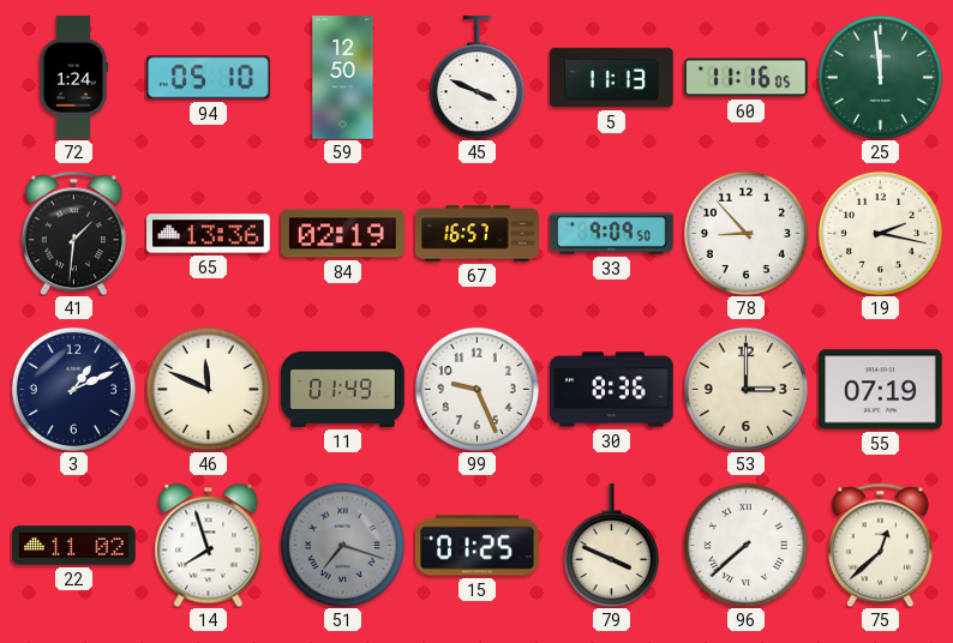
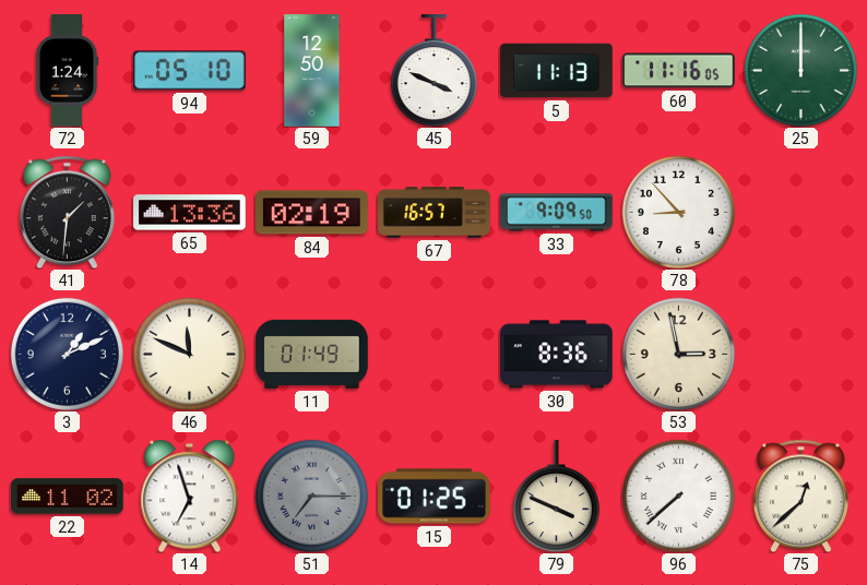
25: 11:59 -> 12:00 (800, 70)
19: 2:17 -> none (880, 233)
99: 9:26 -> none (476, 389)
53: 3:00 -> 2:58 (678, 354)
55: 07:19 -> none (881, 390)
14: 7:57 -> 6:57 (190, 496)
51: 7:18 -> 7:15 (311, 496)
